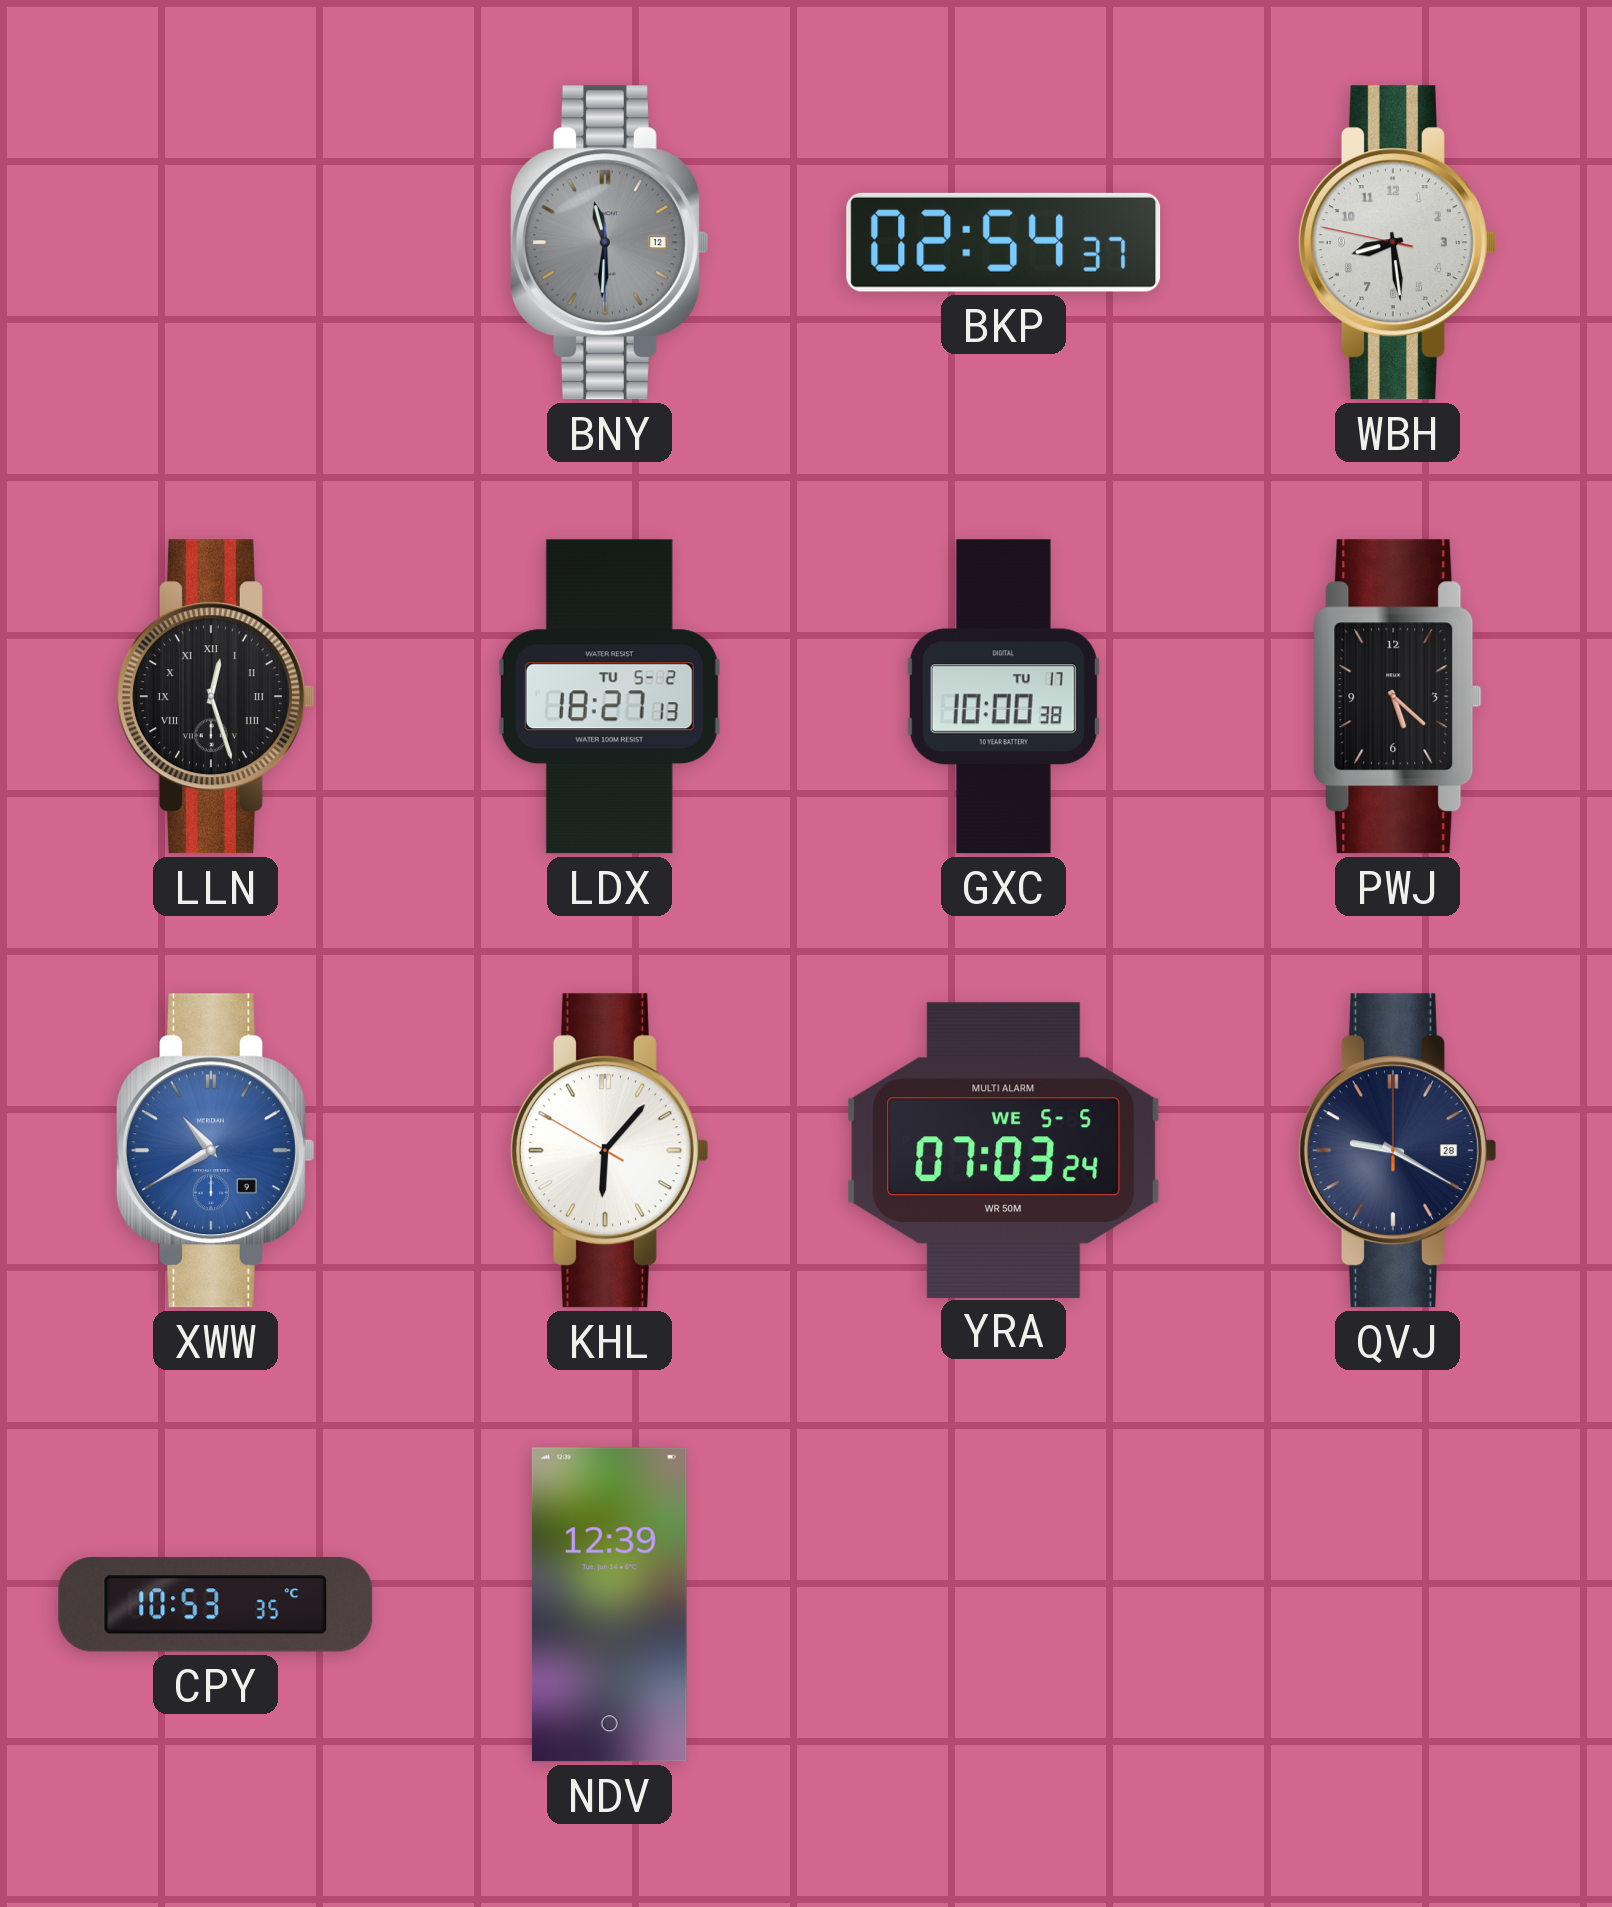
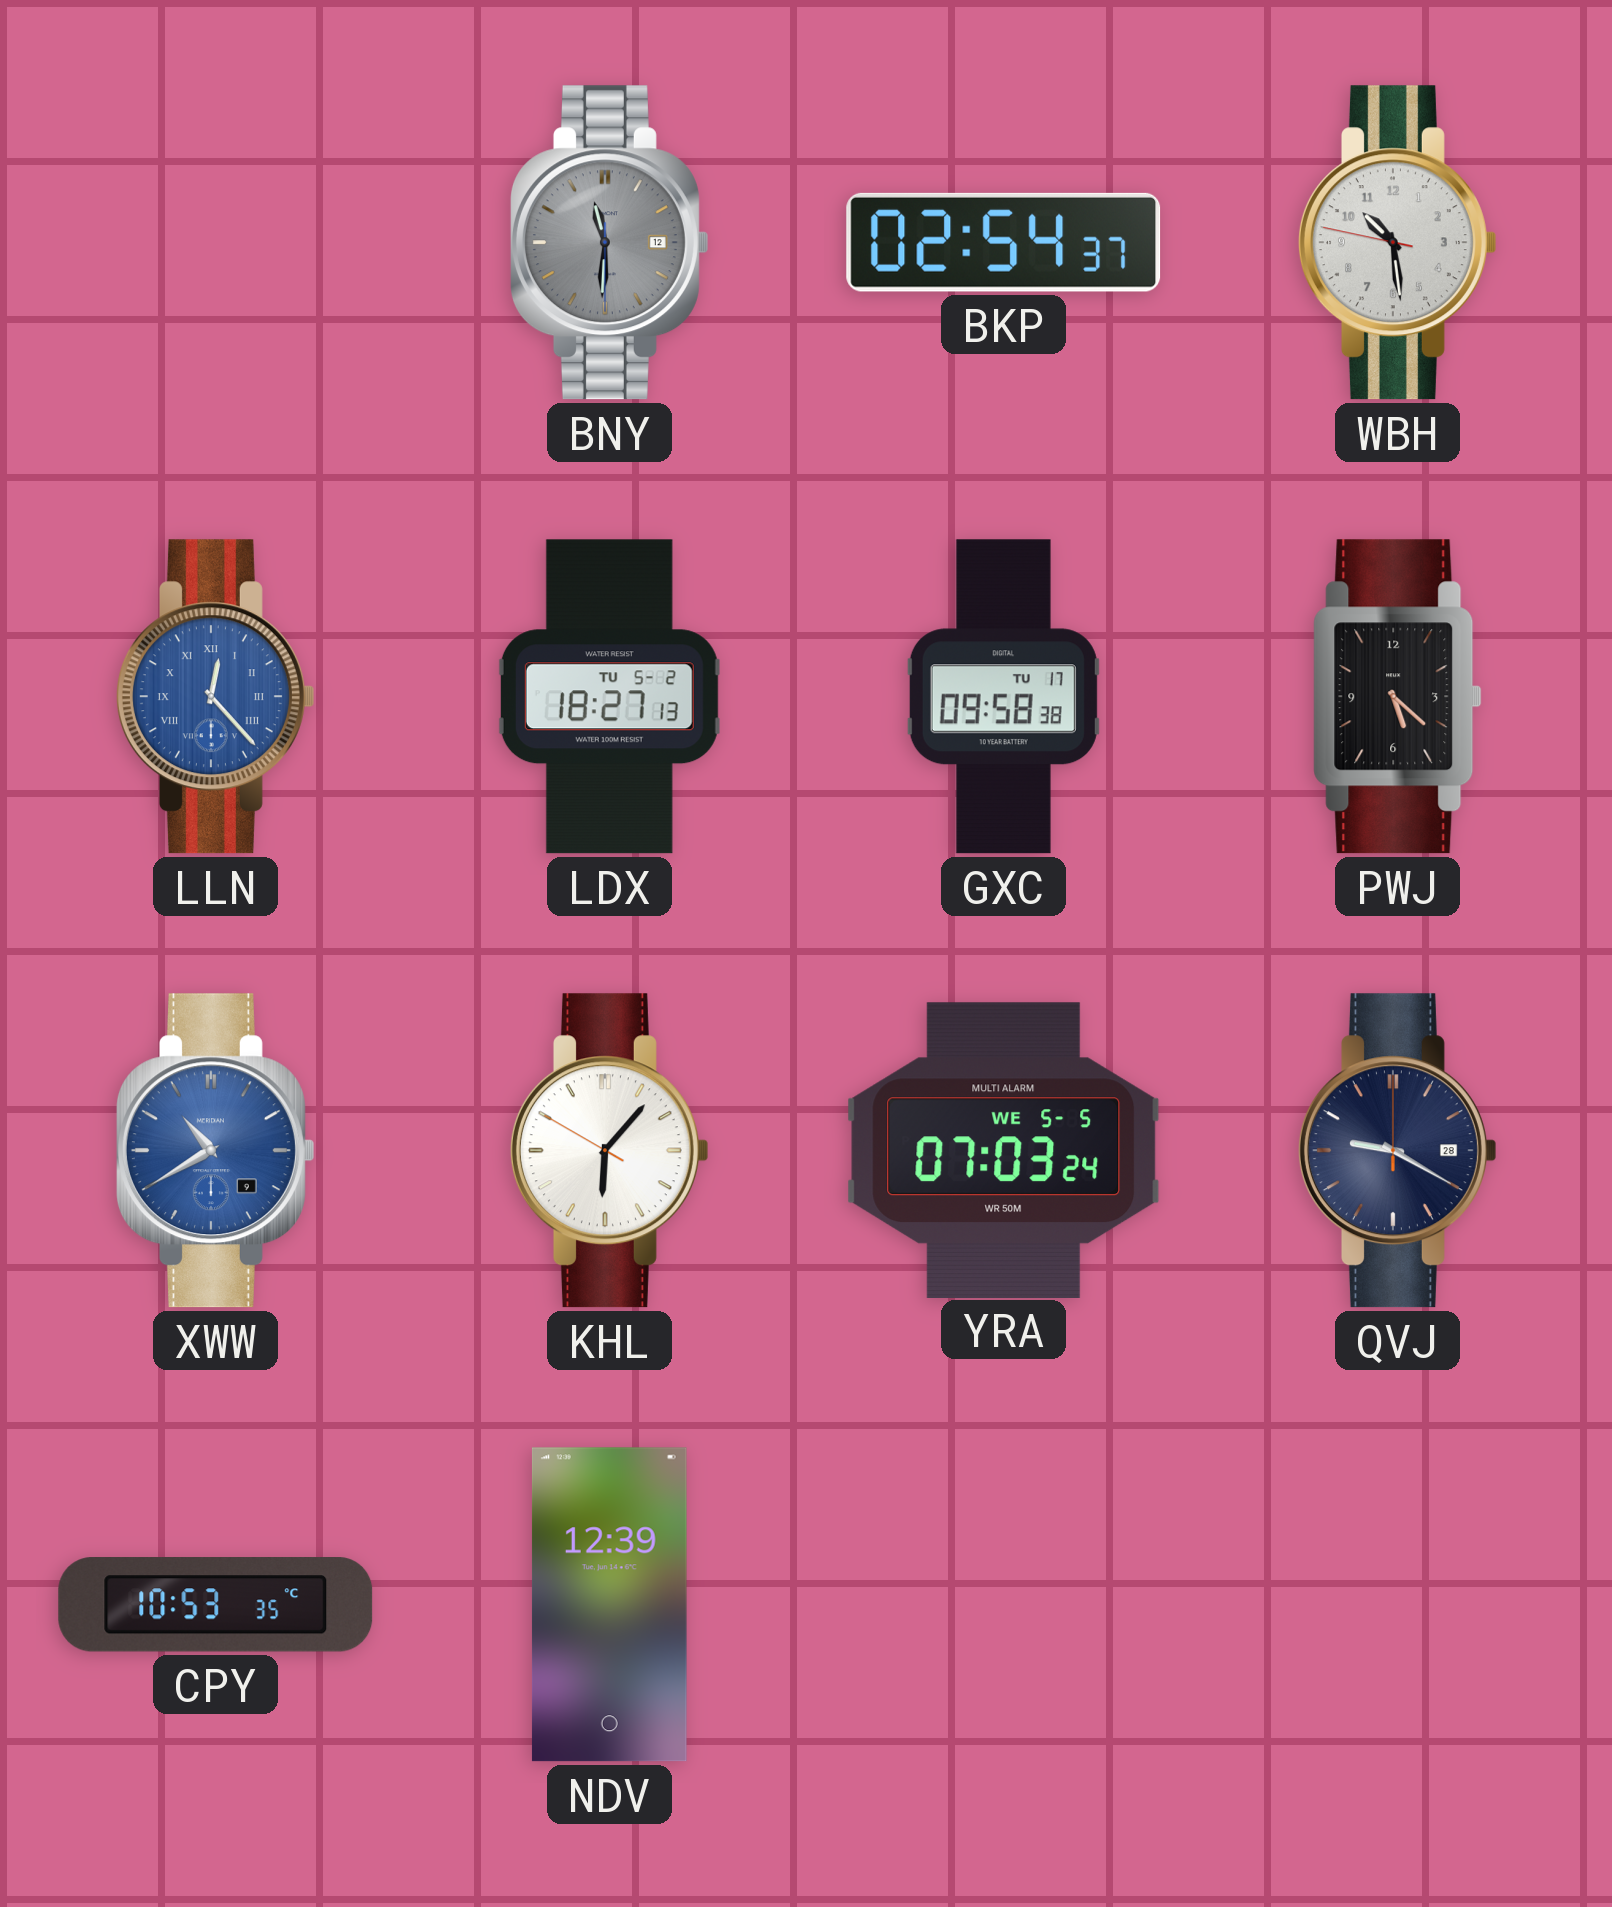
WBH: 8:28 -> 10:28 (1397, 243)
LLN: 12:27 -> 12:23 (215, 697)
LLN dial: black -> blue (215, 697)
GXC: 10:00 -> 09:58 (1003, 697)
